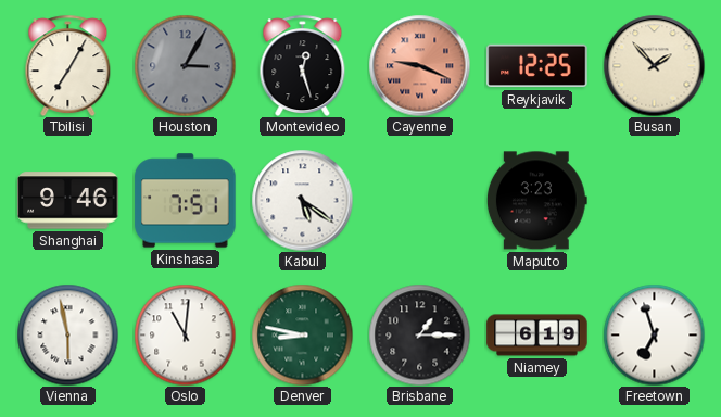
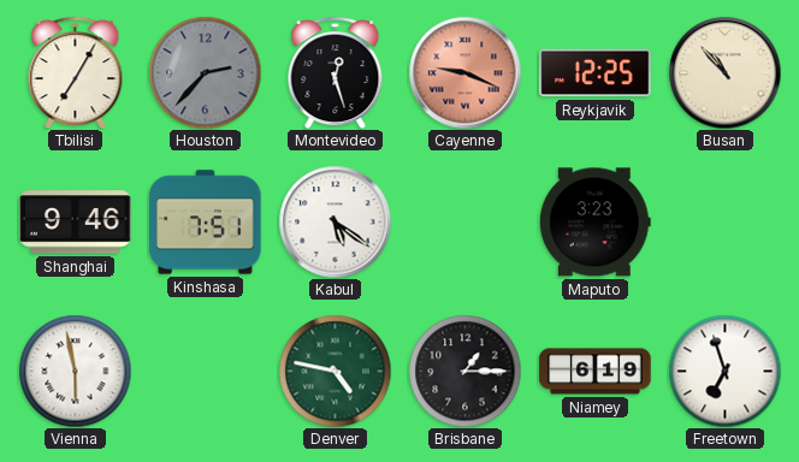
Houston: 3:05 -> 2:37 (205, 72)
Busan: 1:53 -> 10:53 (724, 72)
Oslo: 11:01 -> none (185, 334)
Denver: 8:47 -> 4:47 (335, 371)
